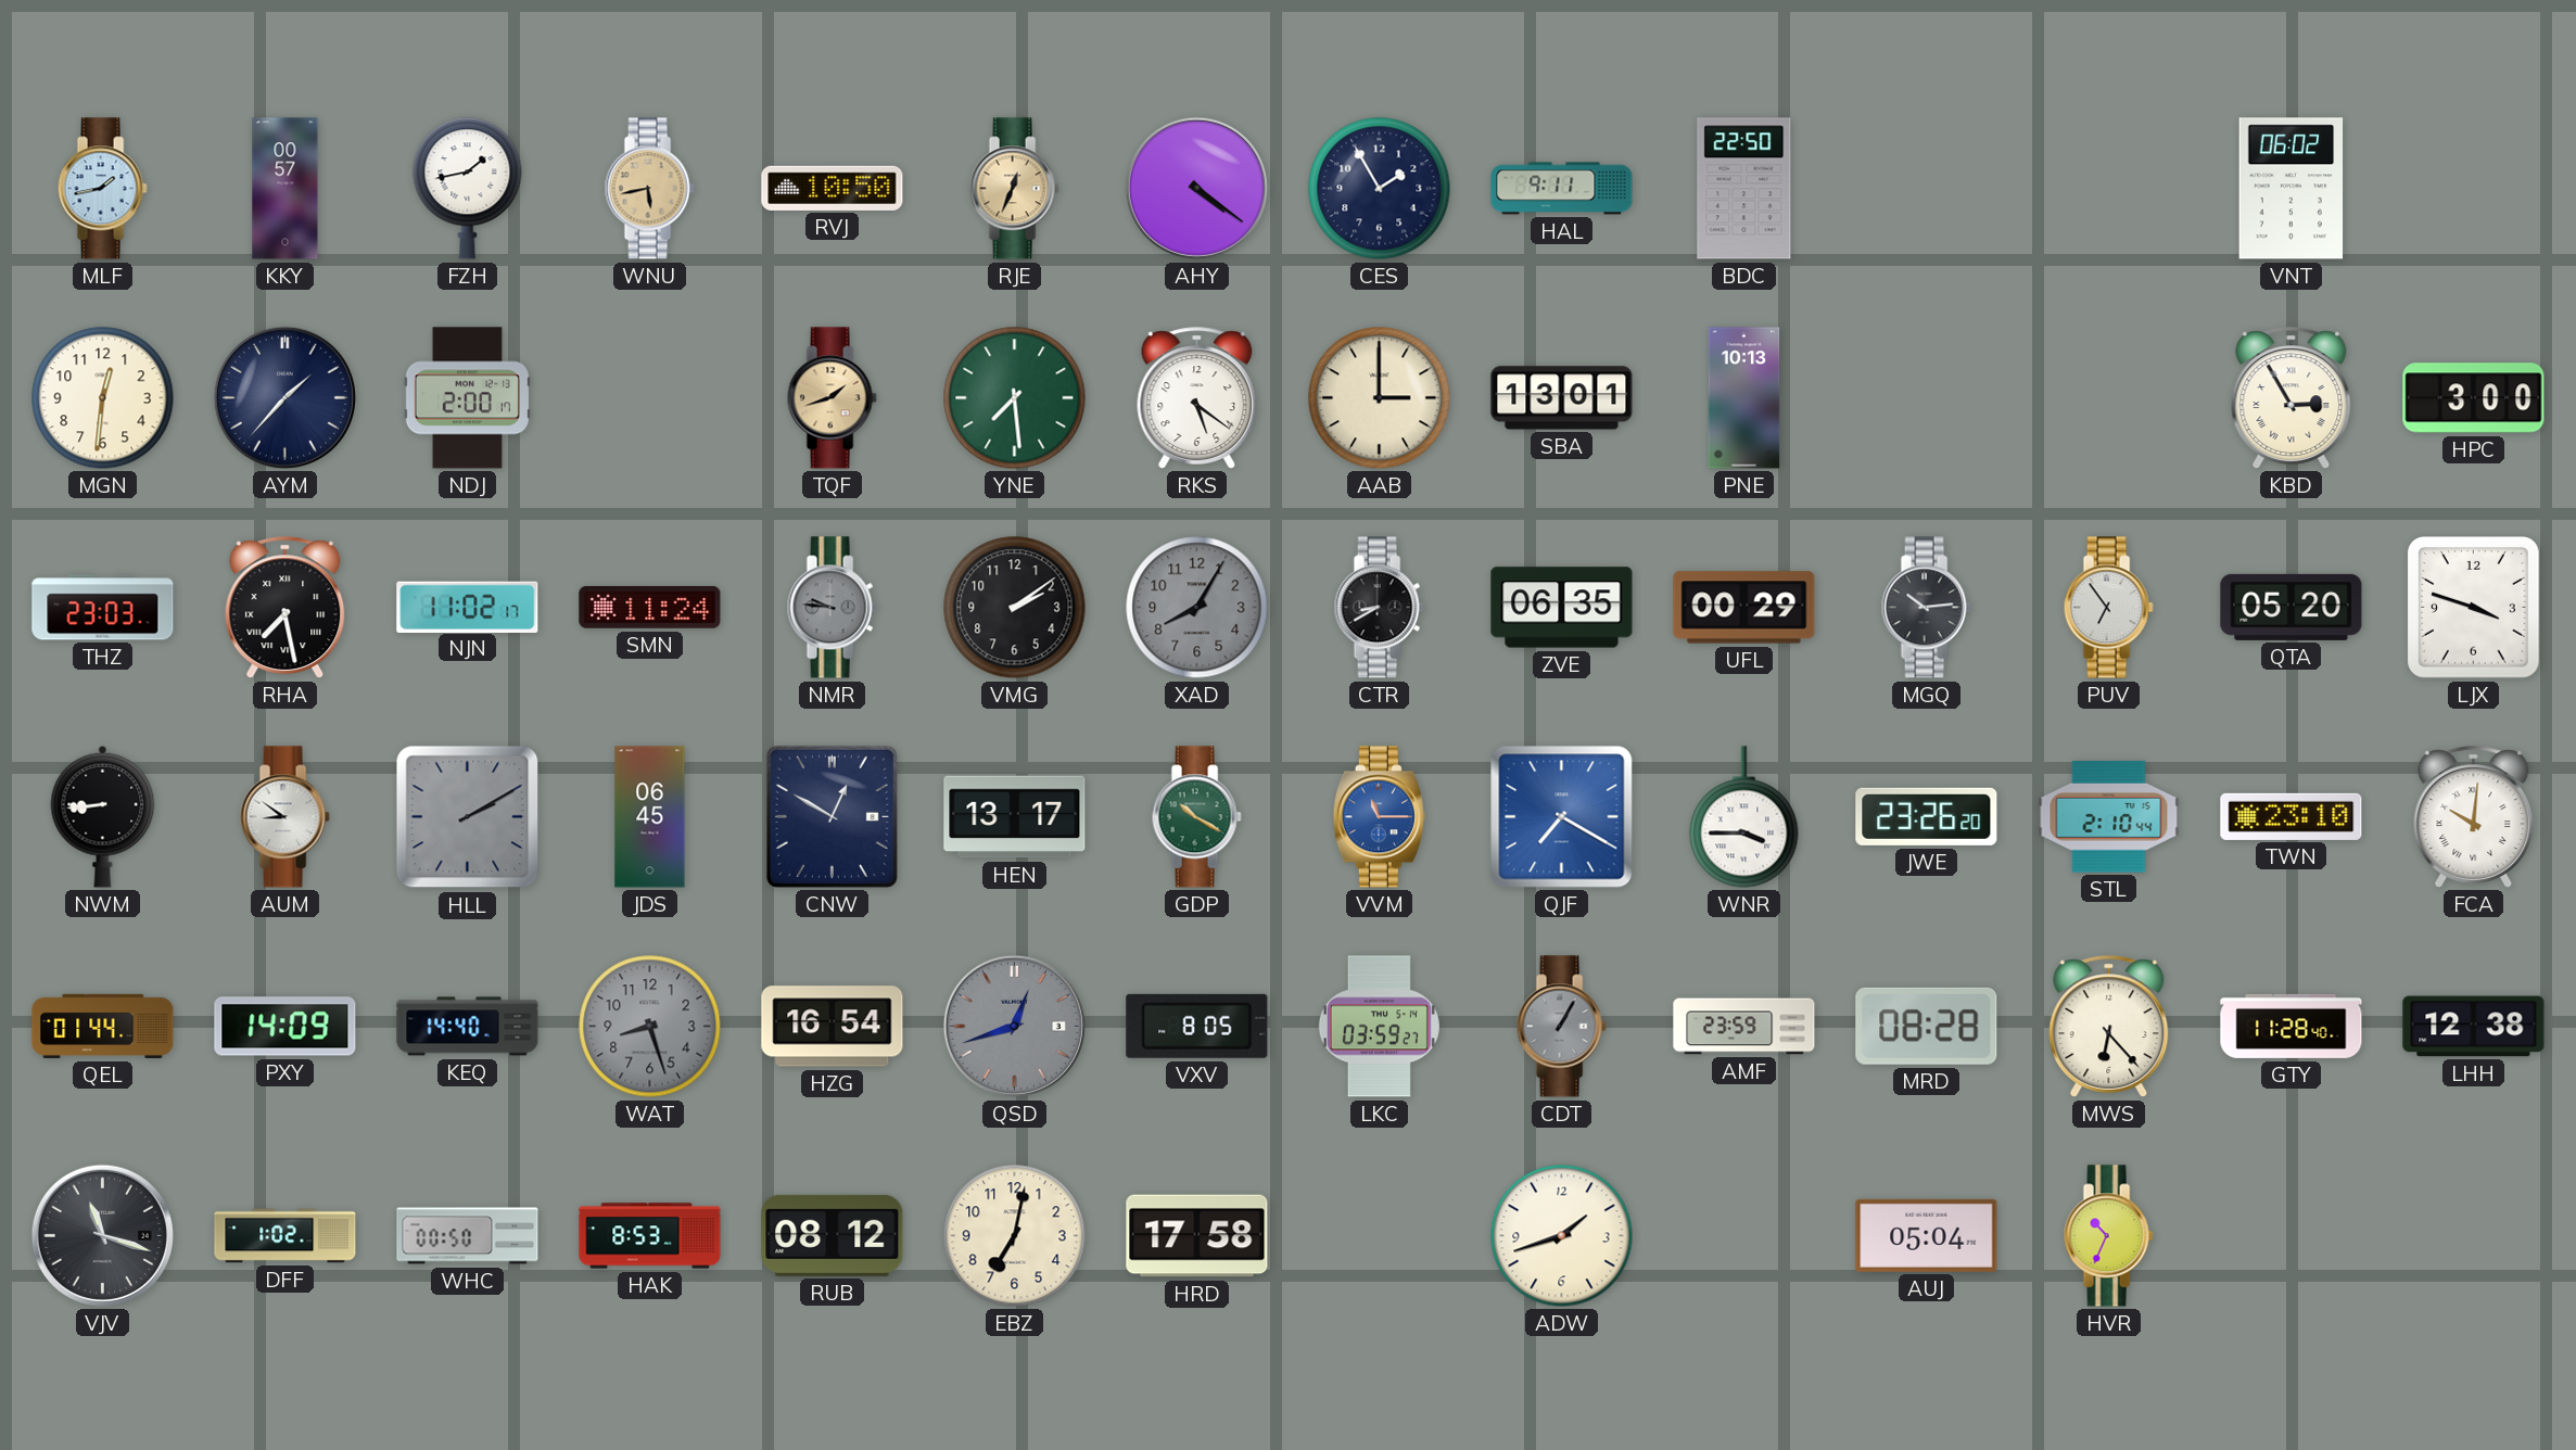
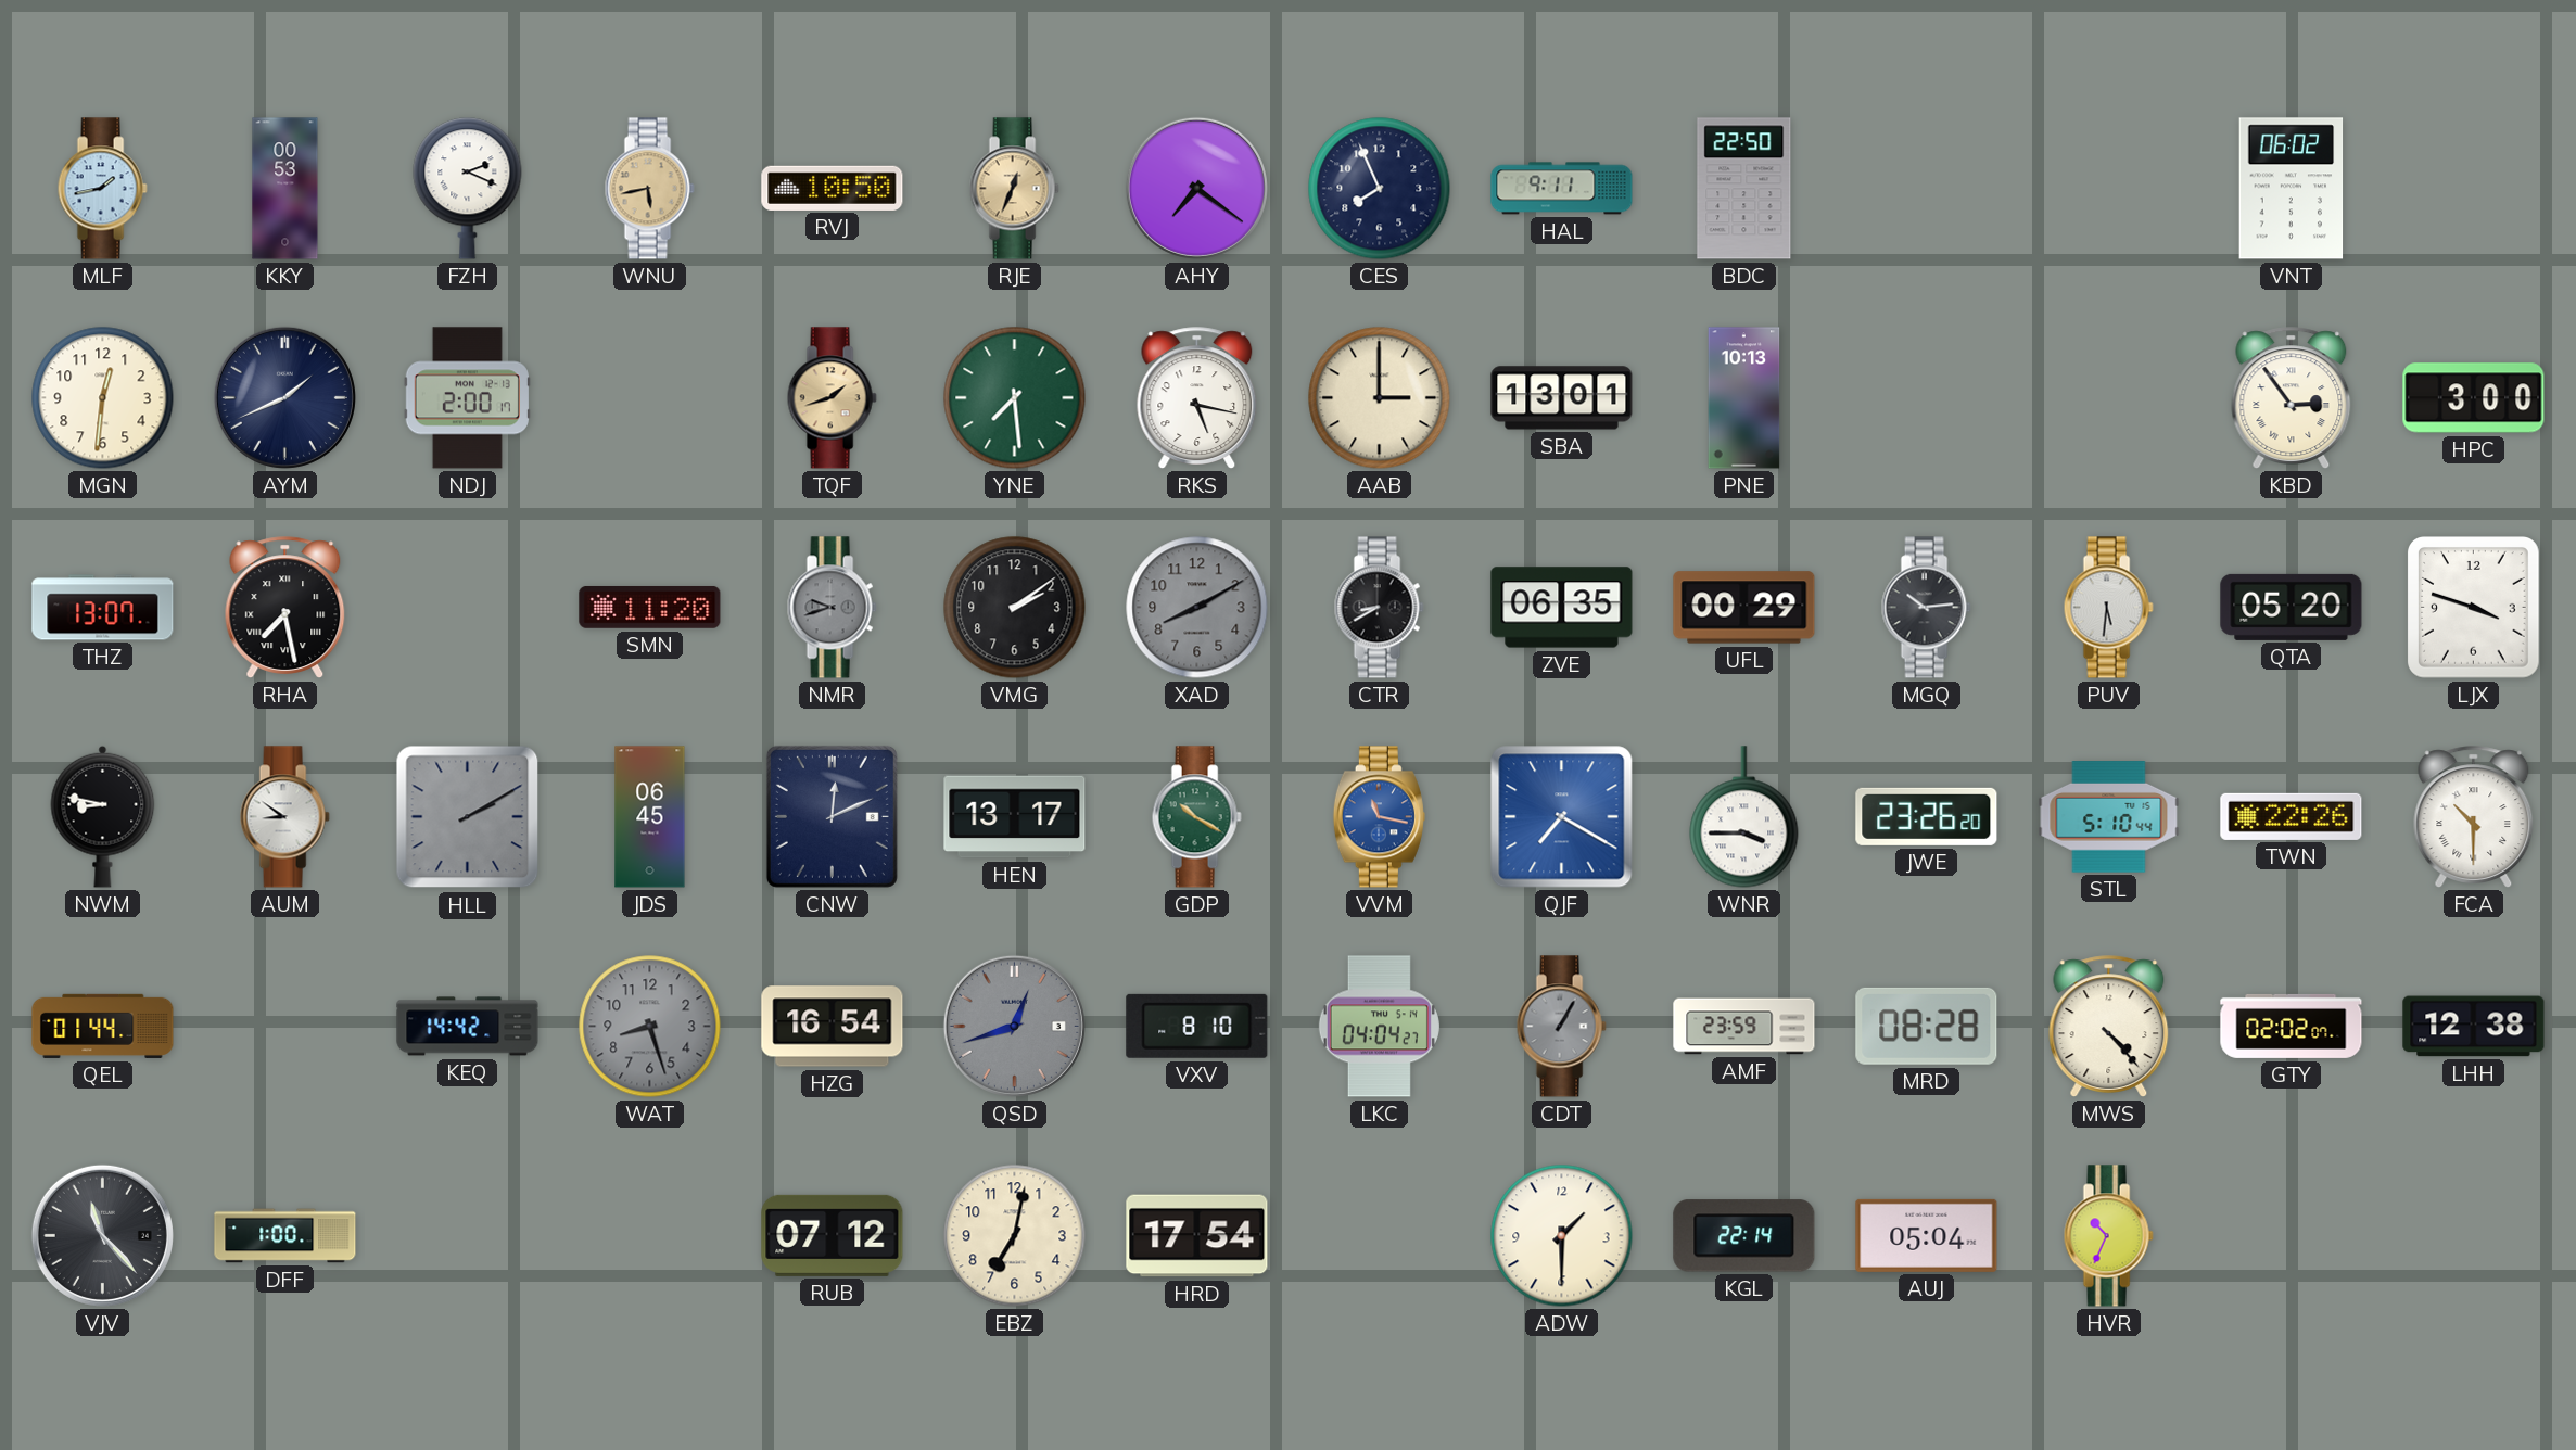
KKY: 00:57 -> 00:53 (285, 189)
FZH: 1:43 -> 2:19 (468, 189)
AHY: 4:21 -> 7:21 (1196, 188)
CES: 1:55 -> 7:56 (1380, 189)
AYM: 1:37 -> 1:41 (284, 397)
RKS: 5:21 -> 5:17 (1197, 398)
KBD: 2:55 -> 2:54 (2292, 398)
THZ: 23:03 -> 13:07 (103, 608)
NJN: 11:02 -> none (468, 607)
SMN: 11:24 -> 11:20 (650, 607)
NMR: 9:46 -> 9:42 (832, 608)
XAD: 8:05 -> 8:10 (1197, 608)
PUV: 6:54 -> 5:31 (2108, 608)
NWM: 8:44 -> 8:47 (103, 816)
CNW: 12:50 -> 12:11 (832, 816)
VVM: 11:15 -> 11:17 (1379, 817)
STL: 2:10 -> 5:10 (2109, 817)
TWN: 23:10 -> 22:26 (2292, 816)
FCA: 10:01 -> 10:30 (2474, 817)
PXY: 14:09 -> none (285, 1027)
KEQ: 14:40 -> 14:42 (468, 1027)
VXV: 8:05 -> 8:10 (1197, 1026)
LKC: 03:59 -> 04:04 (1379, 1027)
MWS: 6:23 -> 4:23 (2109, 1027)
GTY: 11:28 -> 02:02 (2292, 1026)
VJV: 11:18 -> 11:23 (102, 1235)
DFF: 1:02 -> 1:00 (285, 1236)
WHC: 00:50 -> none (468, 1236)
HAK: 8:53 -> none (650, 1236)
RUB: 08:12 -> 07:12 (833, 1235)
HRD: 17:58 -> 17:54 (1197, 1236)
ADW: 1:42 -> 1:30 (1562, 1236)
KGL: none -> 22:14 (1744, 1236)
